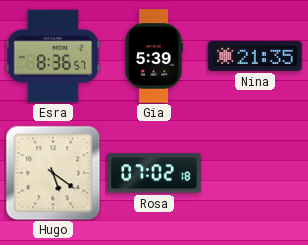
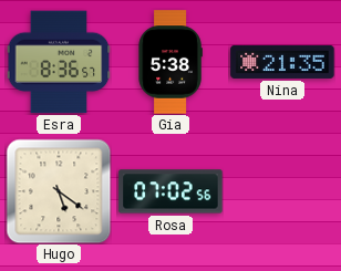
Gia: 5:39 -> 5:38 (170, 62)
Rosa: 07:02:18 -> 07:02:56 (170, 191)
